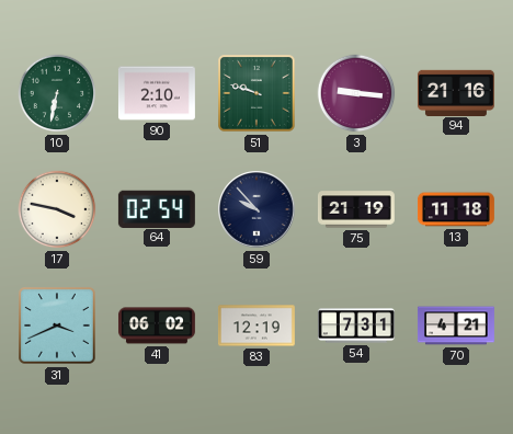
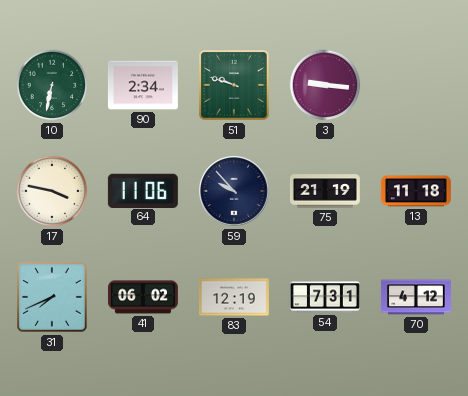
90: 2:10 -> 2:34 (143, 85)
94: 21:16 -> none (456, 92)
64: 02:54 -> 11:06 (143, 190)
31: 3:41 -> 7:41 (53, 298)
70: 4:21 -> 4:12 (416, 297)
